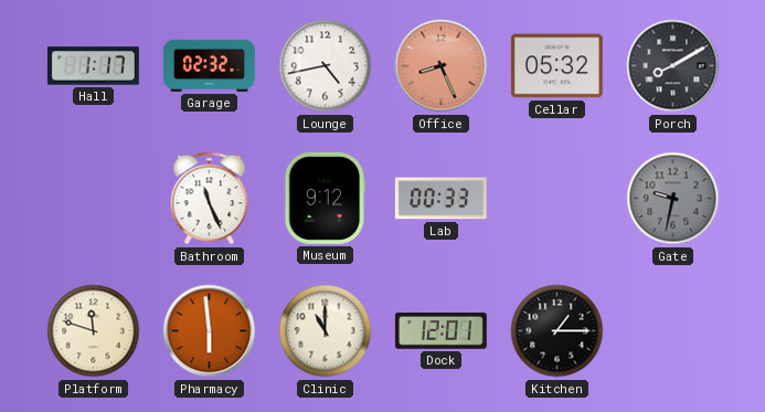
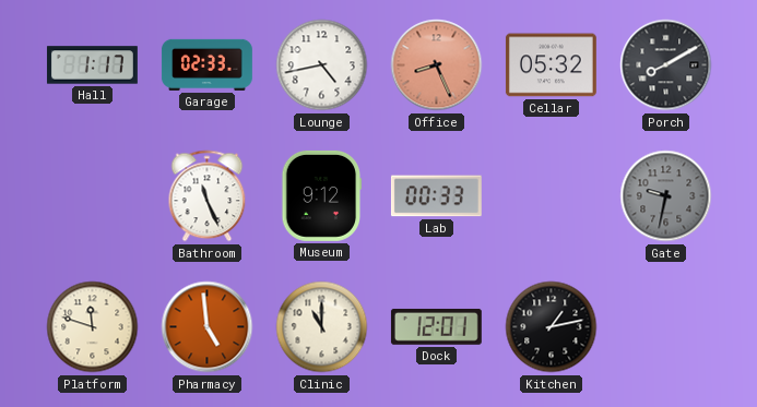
Garage: 02:32 -> 02:33 (206, 64)
Pharmacy: 5:59 -> 4:59 (208, 327)
Kitchen: 1:15 -> 1:13 (552, 327)
